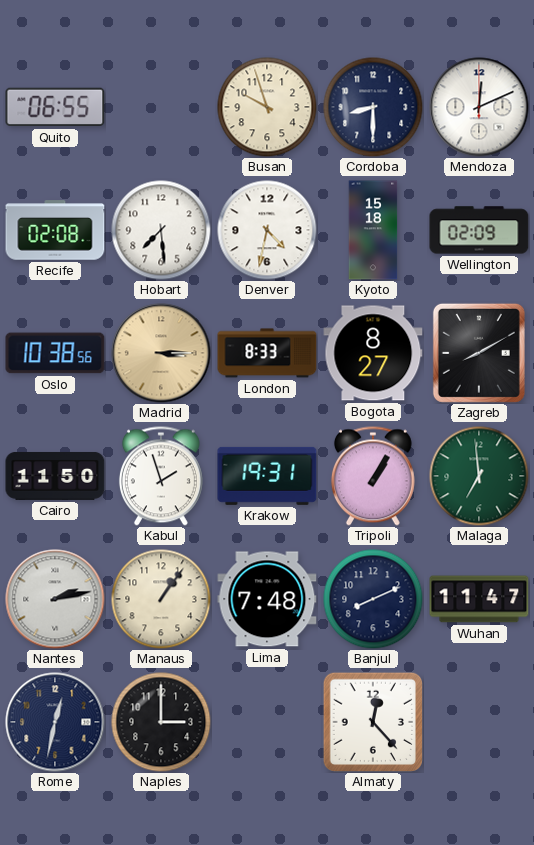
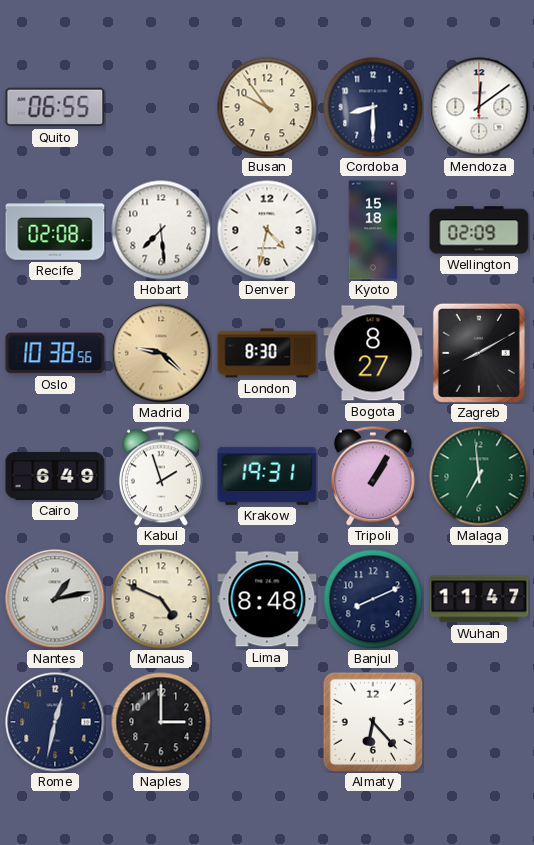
Busan: 9:57 -> 9:54 (267, 107)
Mendoza: 12:11 -> 12:09 (479, 107)
Madrid: 3:15 -> 9:22 (161, 353)
London: 8:33 -> 8:30 (267, 353)
Cairo: 11:50 -> 6:49 (55, 476)
Nantes: 2:13 -> 1:13 (55, 599)
Manaus: 1:06 -> 4:49 (161, 599)
Lima: 7:48 -> 8:48 (267, 599)
Almaty: 12:23 -> 6:23 (372, 721)
